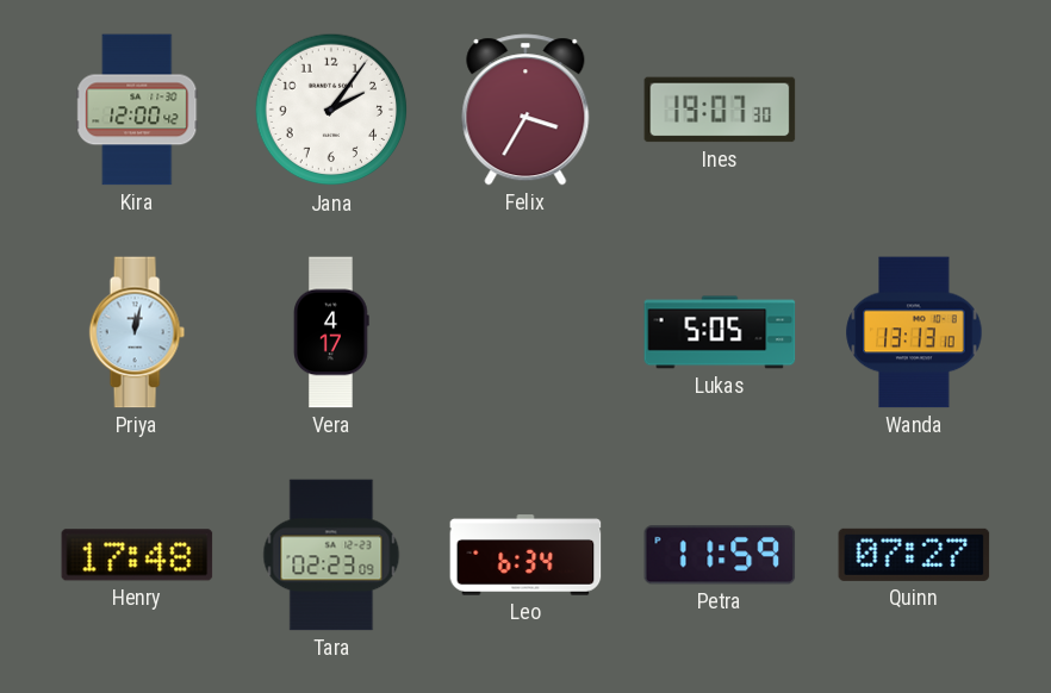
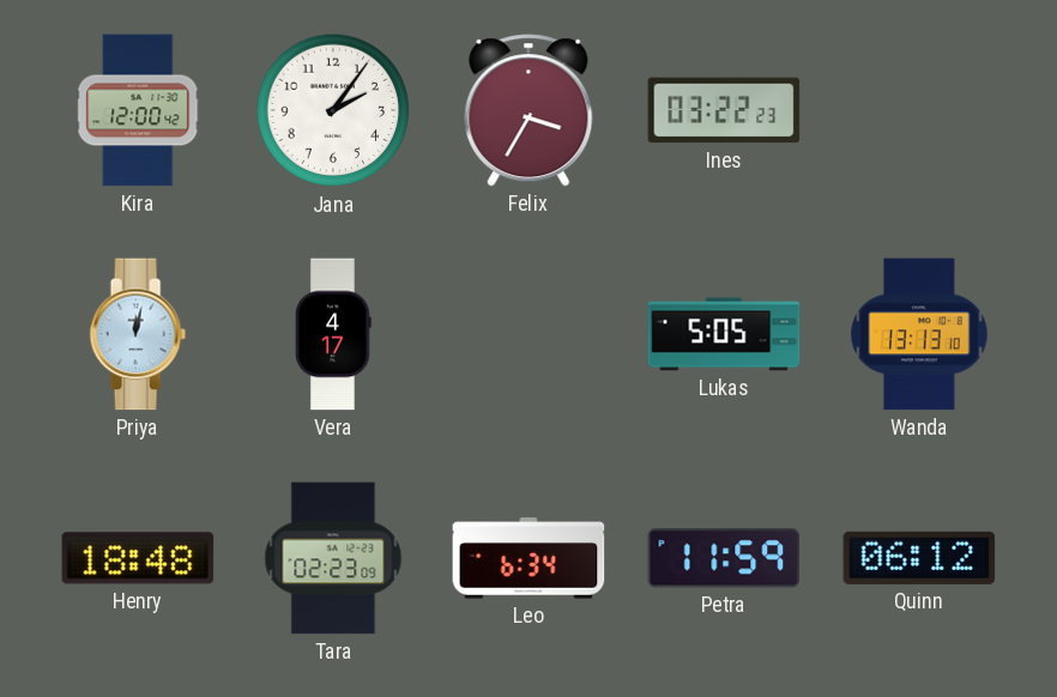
Ines: 19:07 -> 03:22 (724, 110)
Henry: 17:48 -> 18:48 (138, 558)
Quinn: 07:27 -> 06:12 (919, 558)
